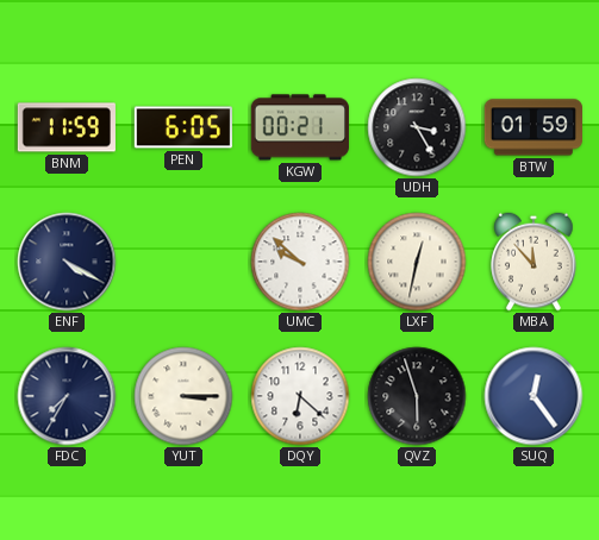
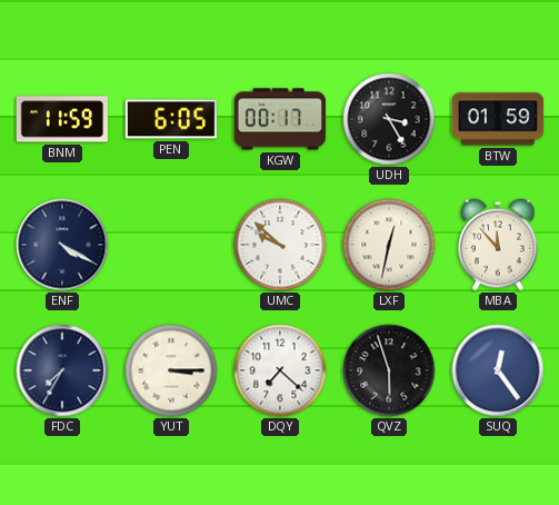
KGW: 00:21 -> 00:17 (279, 119)
DQY: 6:22 -> 7:22 (280, 370)
